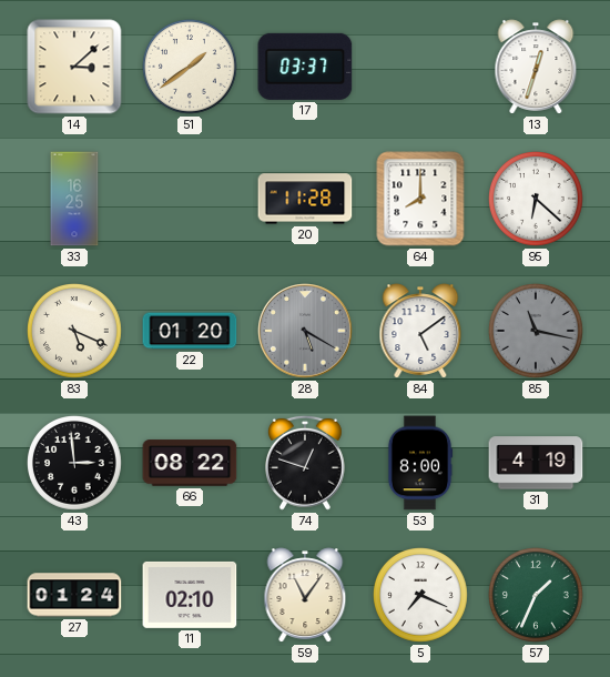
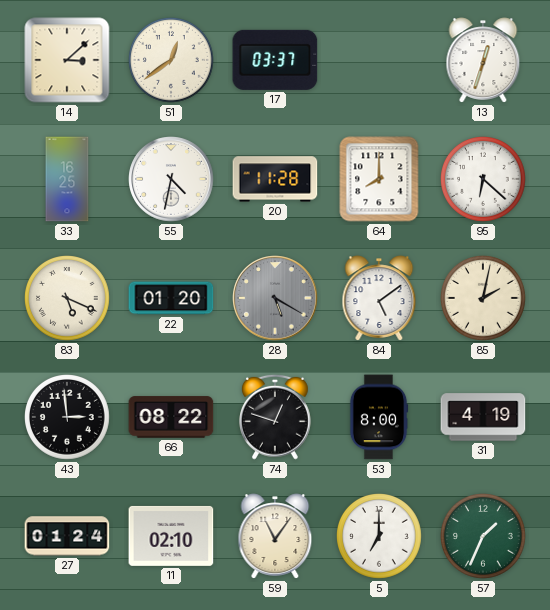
51: 1:39 -> 12:39 (172, 61)
55: none -> 4:32 (171, 179)
85: 11:17 -> 2:02 (484, 299)
85 dial: grey -> cream (484, 299)
5: 7:19 -> 7:00 (380, 537)
